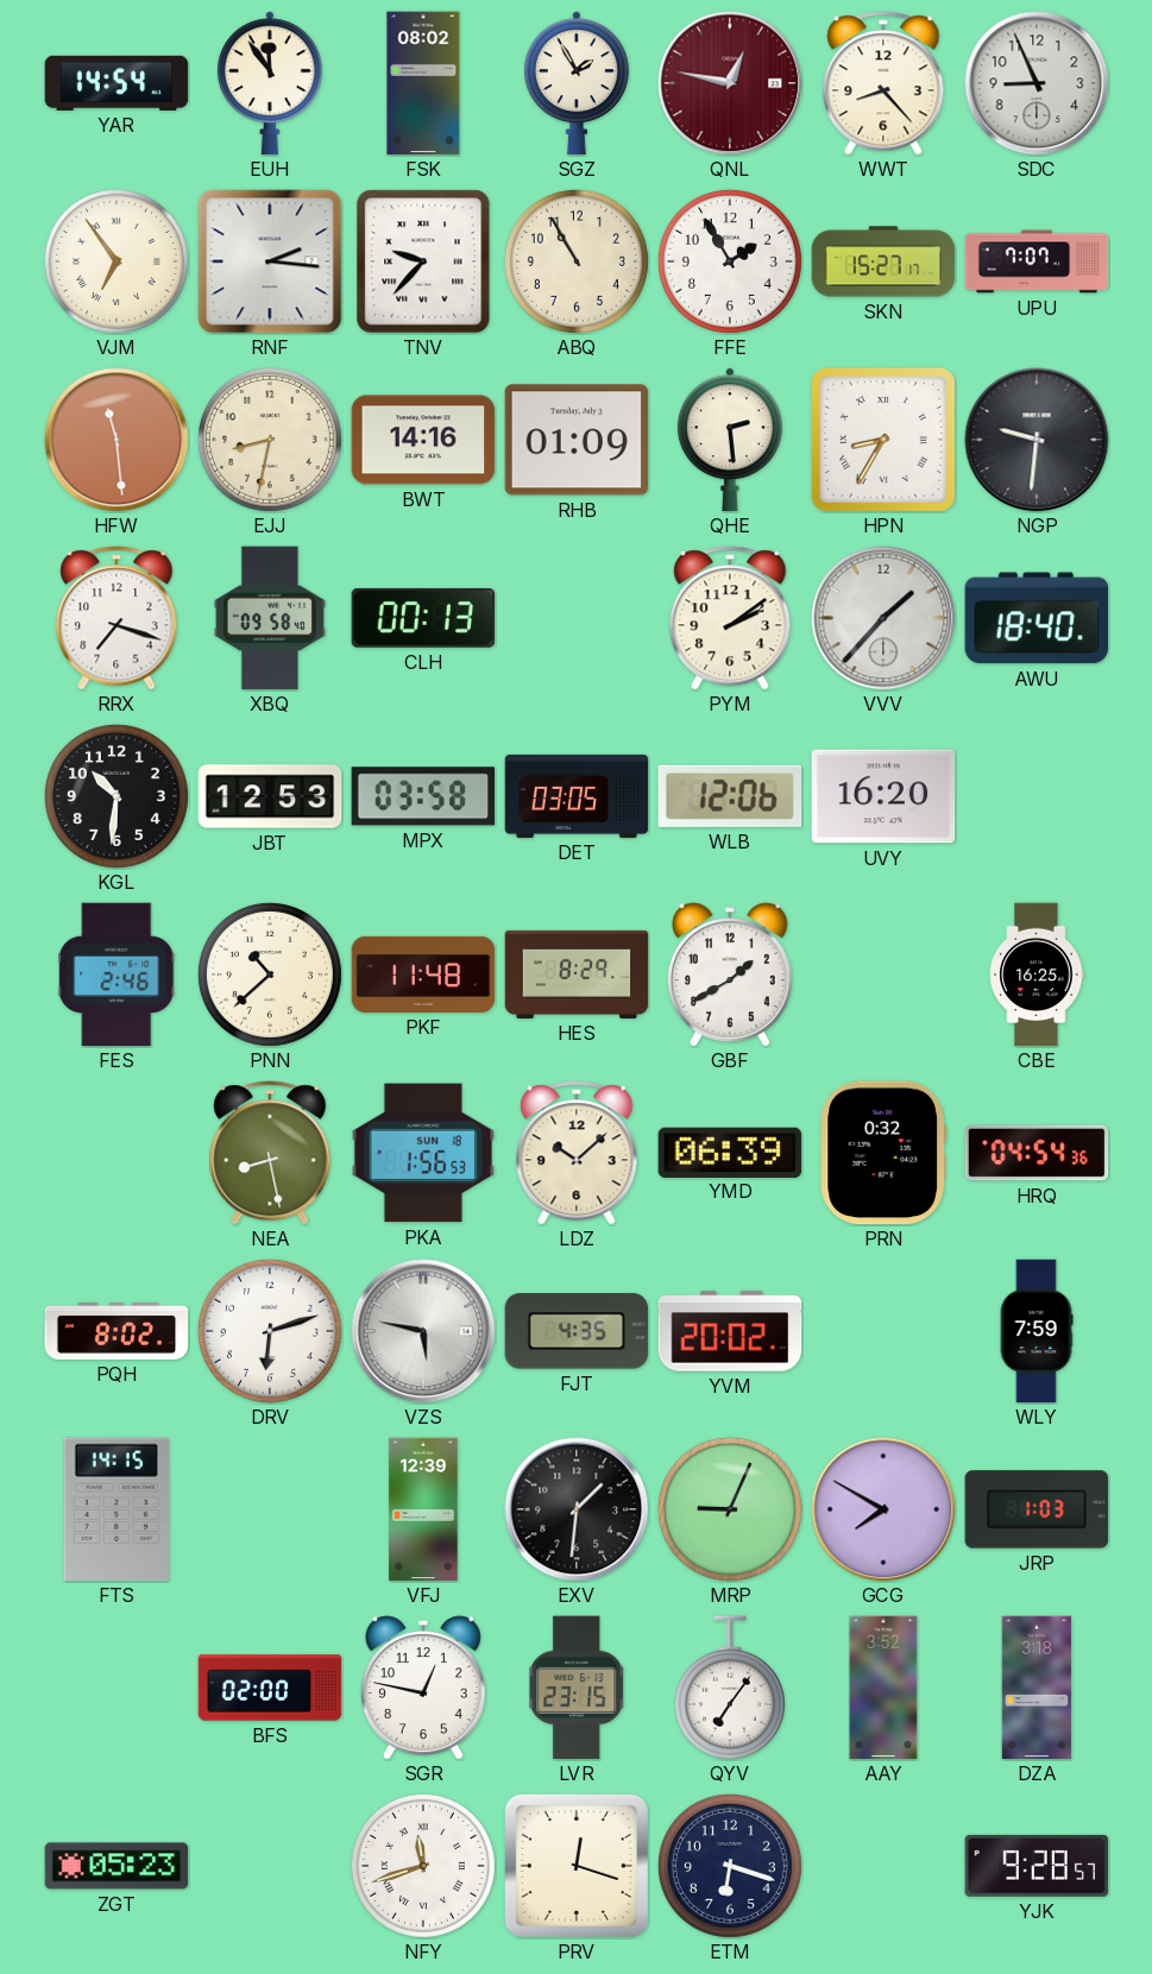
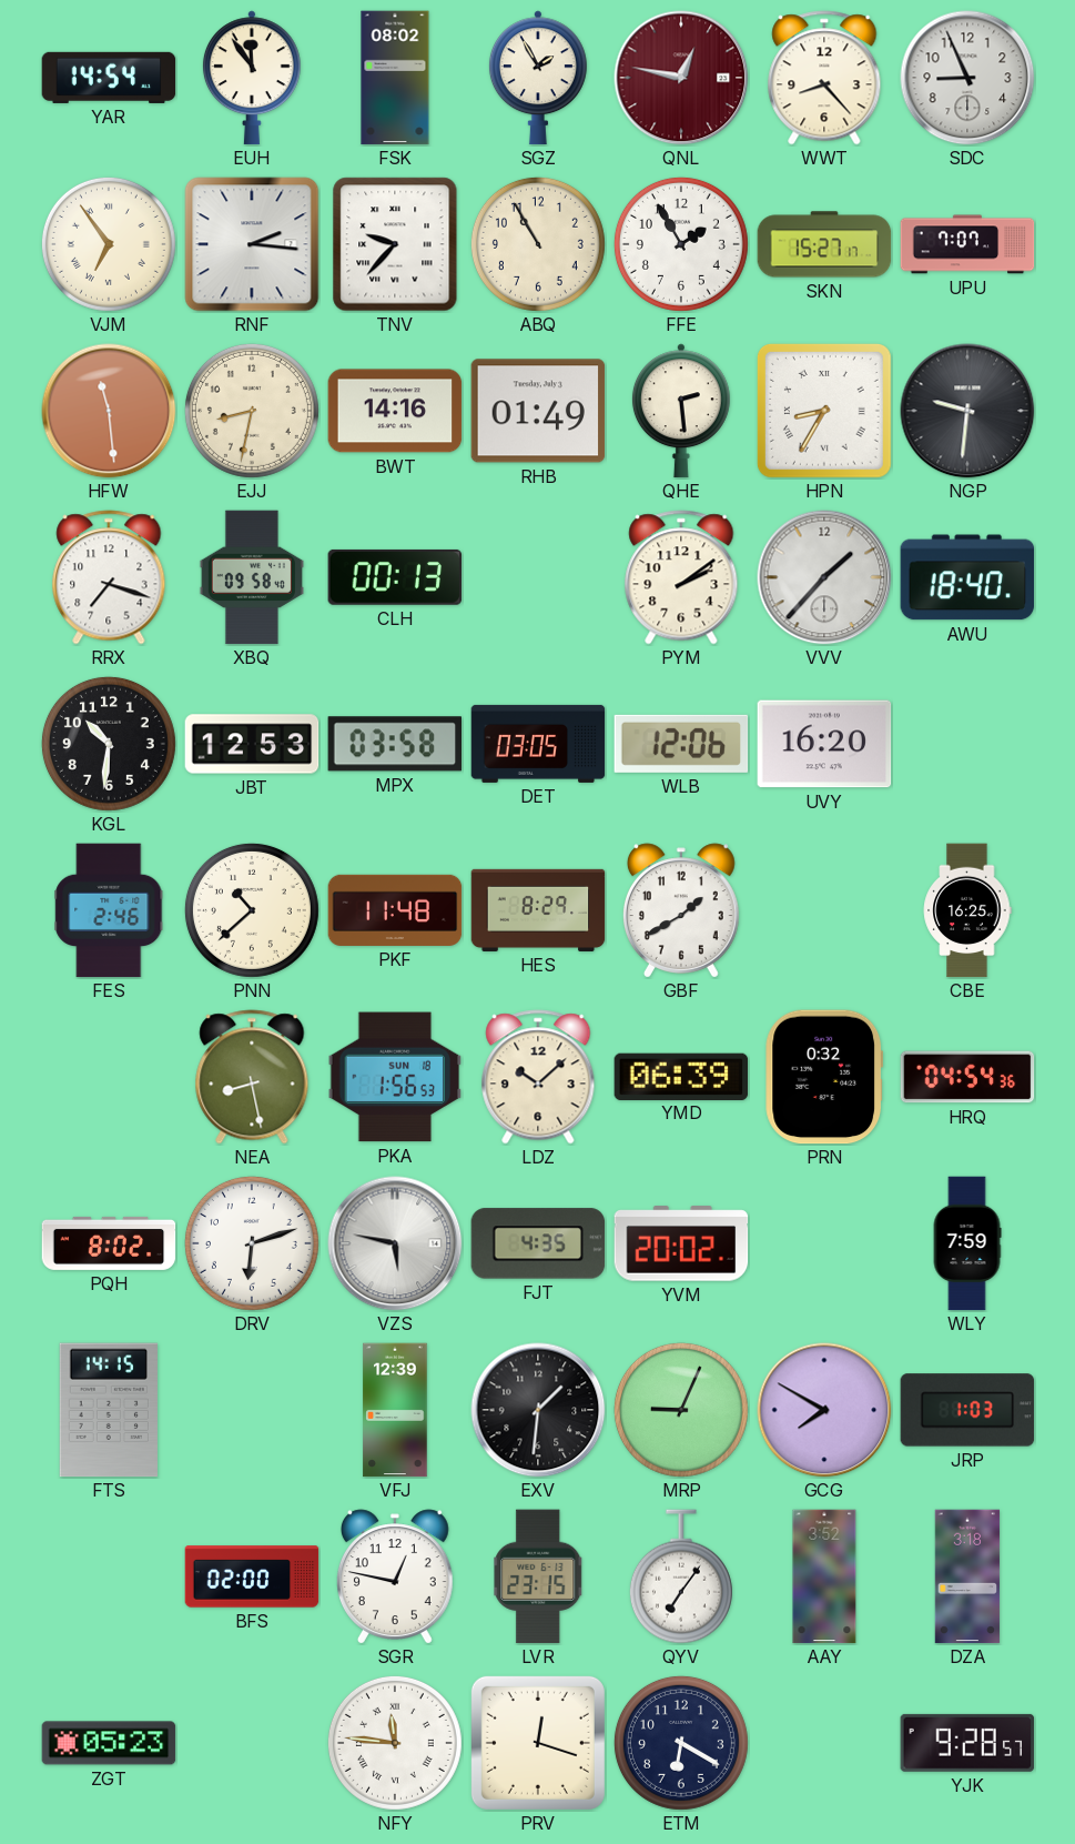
RHB: 01:09 -> 01:49 (538, 411)
NFY: 11:42 -> 11:46 (395, 1743)
ETM: 6:18 -> 6:20 (681, 1743)
